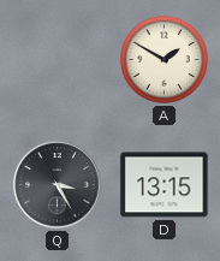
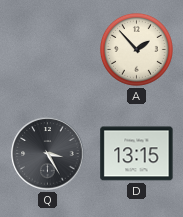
A: 1:50 -> 1:53 (136, 49)
